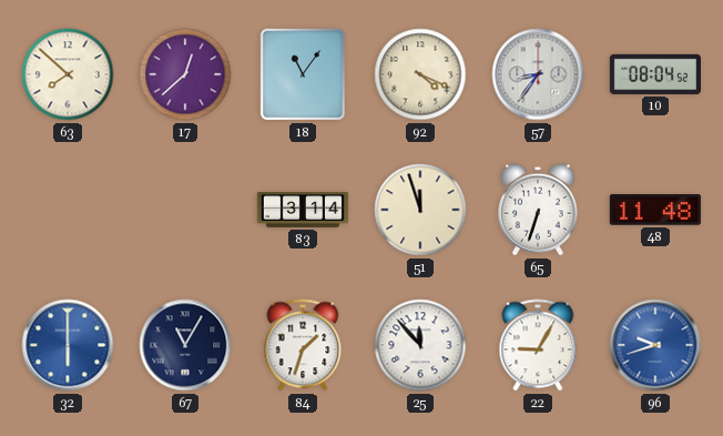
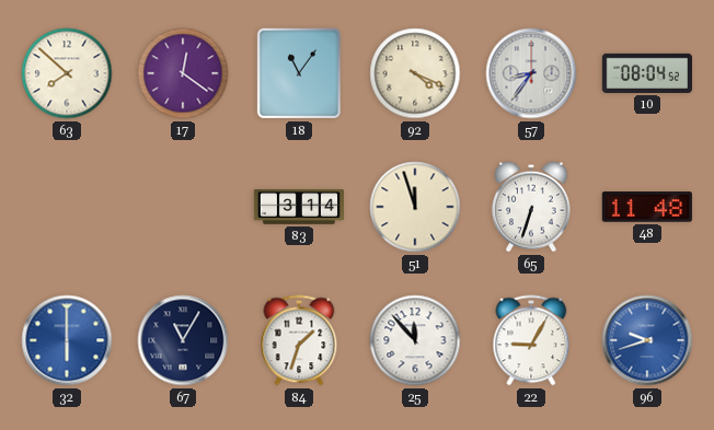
17: 12:38 -> 12:21 (183, 73)
